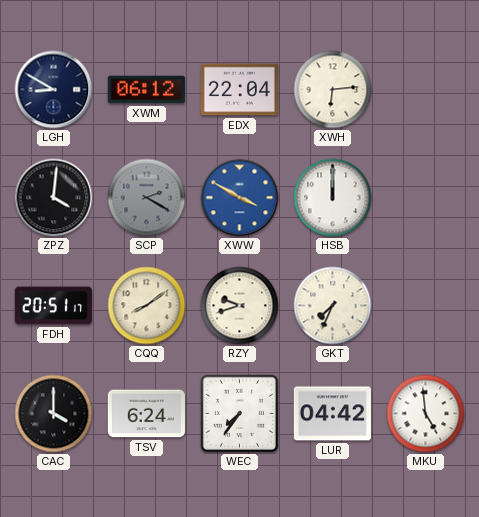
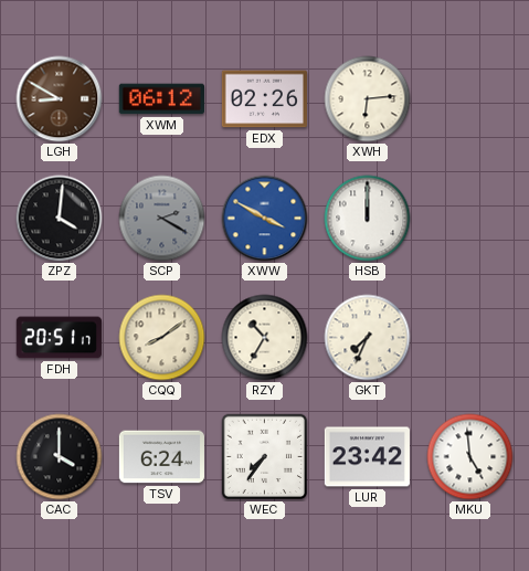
LGH dial: navy -> brown (60, 99)
EDX: 22:04 -> 02:26 (264, 99)
RZY: 9:42 -> 10:35 (265, 338)
LUR: 04:42 -> 23:42 (367, 457)
